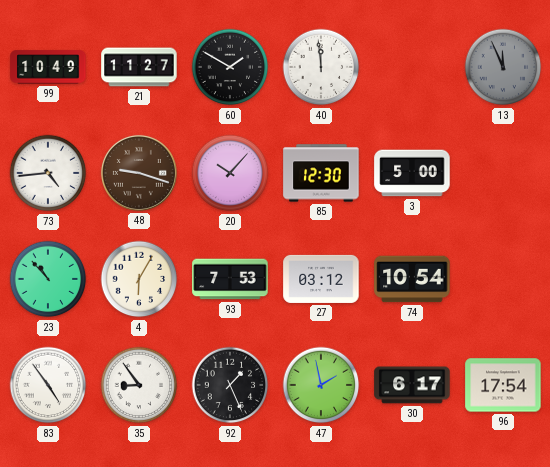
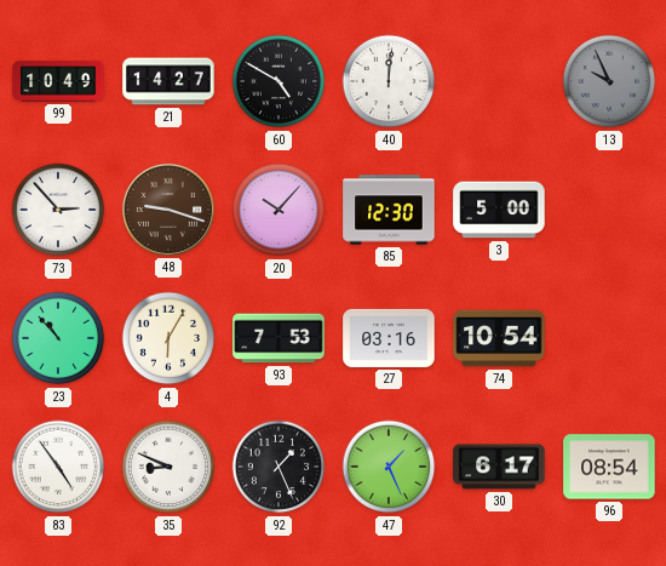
21: 11:27 -> 14:27 (168, 81)
60: 1:50 -> 4:50 (279, 81)
40: 11:59 -> 12:01 (389, 81)
13: 11:56 -> 9:56 (609, 81)
73: 4:44 -> 2:53 (58, 210)
27: 03:12 -> 03:16 (389, 338)
35: 8:54 -> 8:49 (168, 467)
47: 1:58 -> 1:26 (389, 467)
96: 17:54 -> 08:54 (609, 467)
